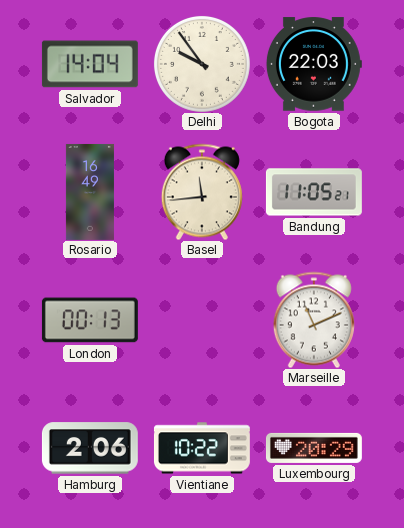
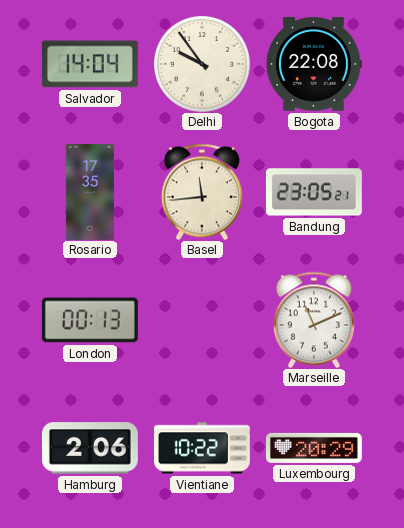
Bogota: 22:03 -> 22:08 (314, 64)
Rosario: 16:49 -> 17:35 (90, 192)
Bandung: 11:05 -> 23:05 (314, 192)
